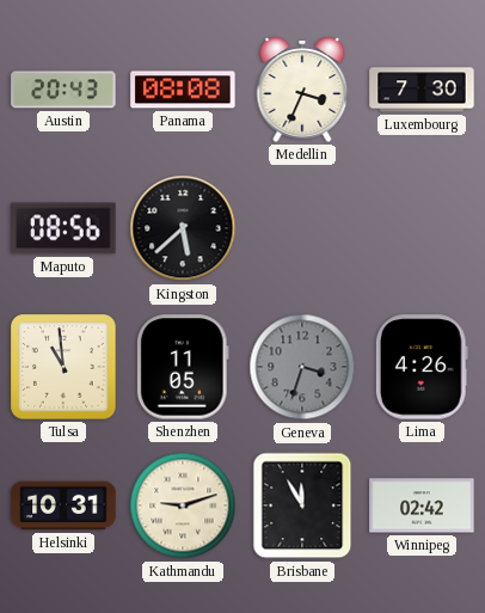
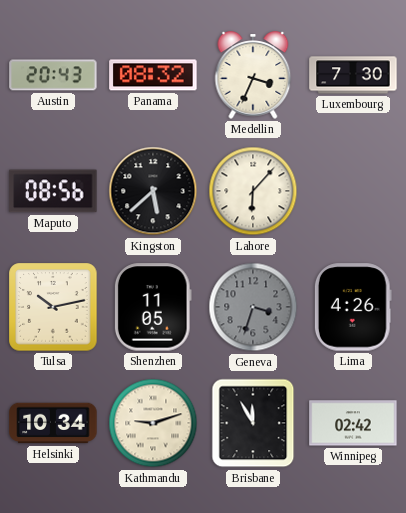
Panama: 08:08 -> 08:32 (153, 75)
Lahore: none -> 6:07 (253, 191)
Tulsa: 10:59 -> 10:13 (53, 307)
Helsinki: 10:31 -> 10:34 (53, 423)
